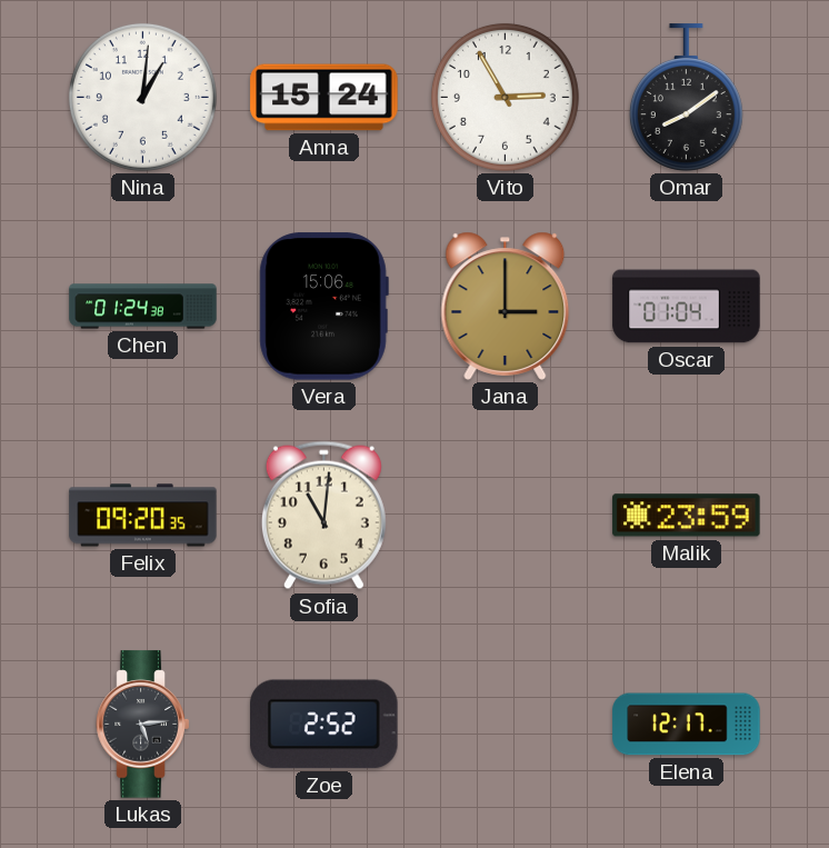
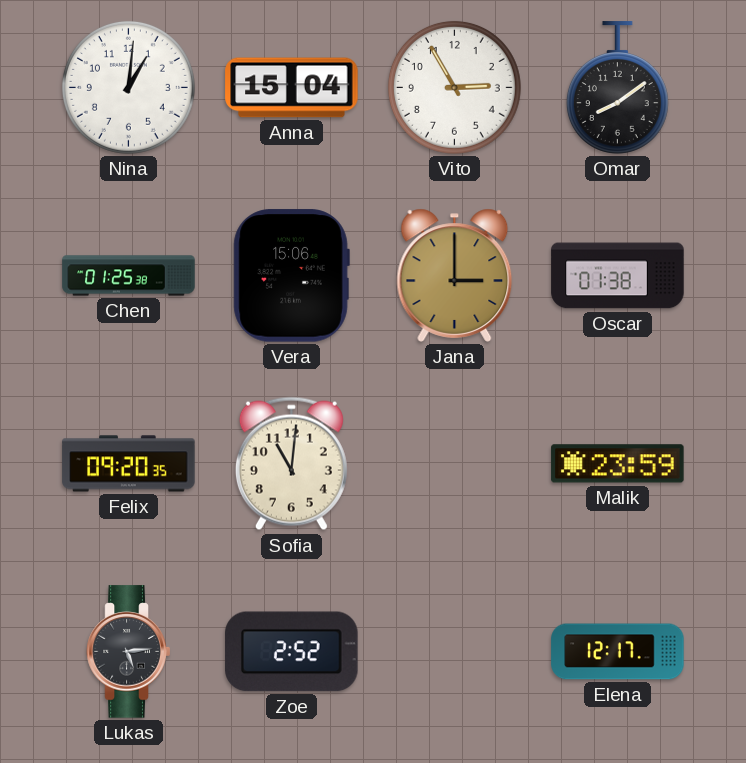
Anna: 15:24 -> 15:04 (292, 88)
Chen: 01:24 -> 01:25 (129, 276)
Oscar: 01:04 -> 01:38 (618, 276)
